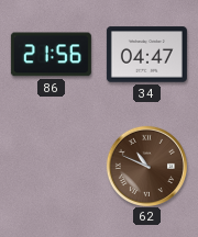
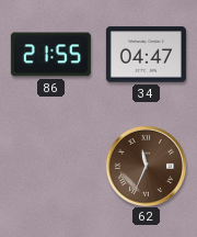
86: 21:56 -> 21:55 (50, 55)
62: 10:49 -> 11:34 (146, 166)
